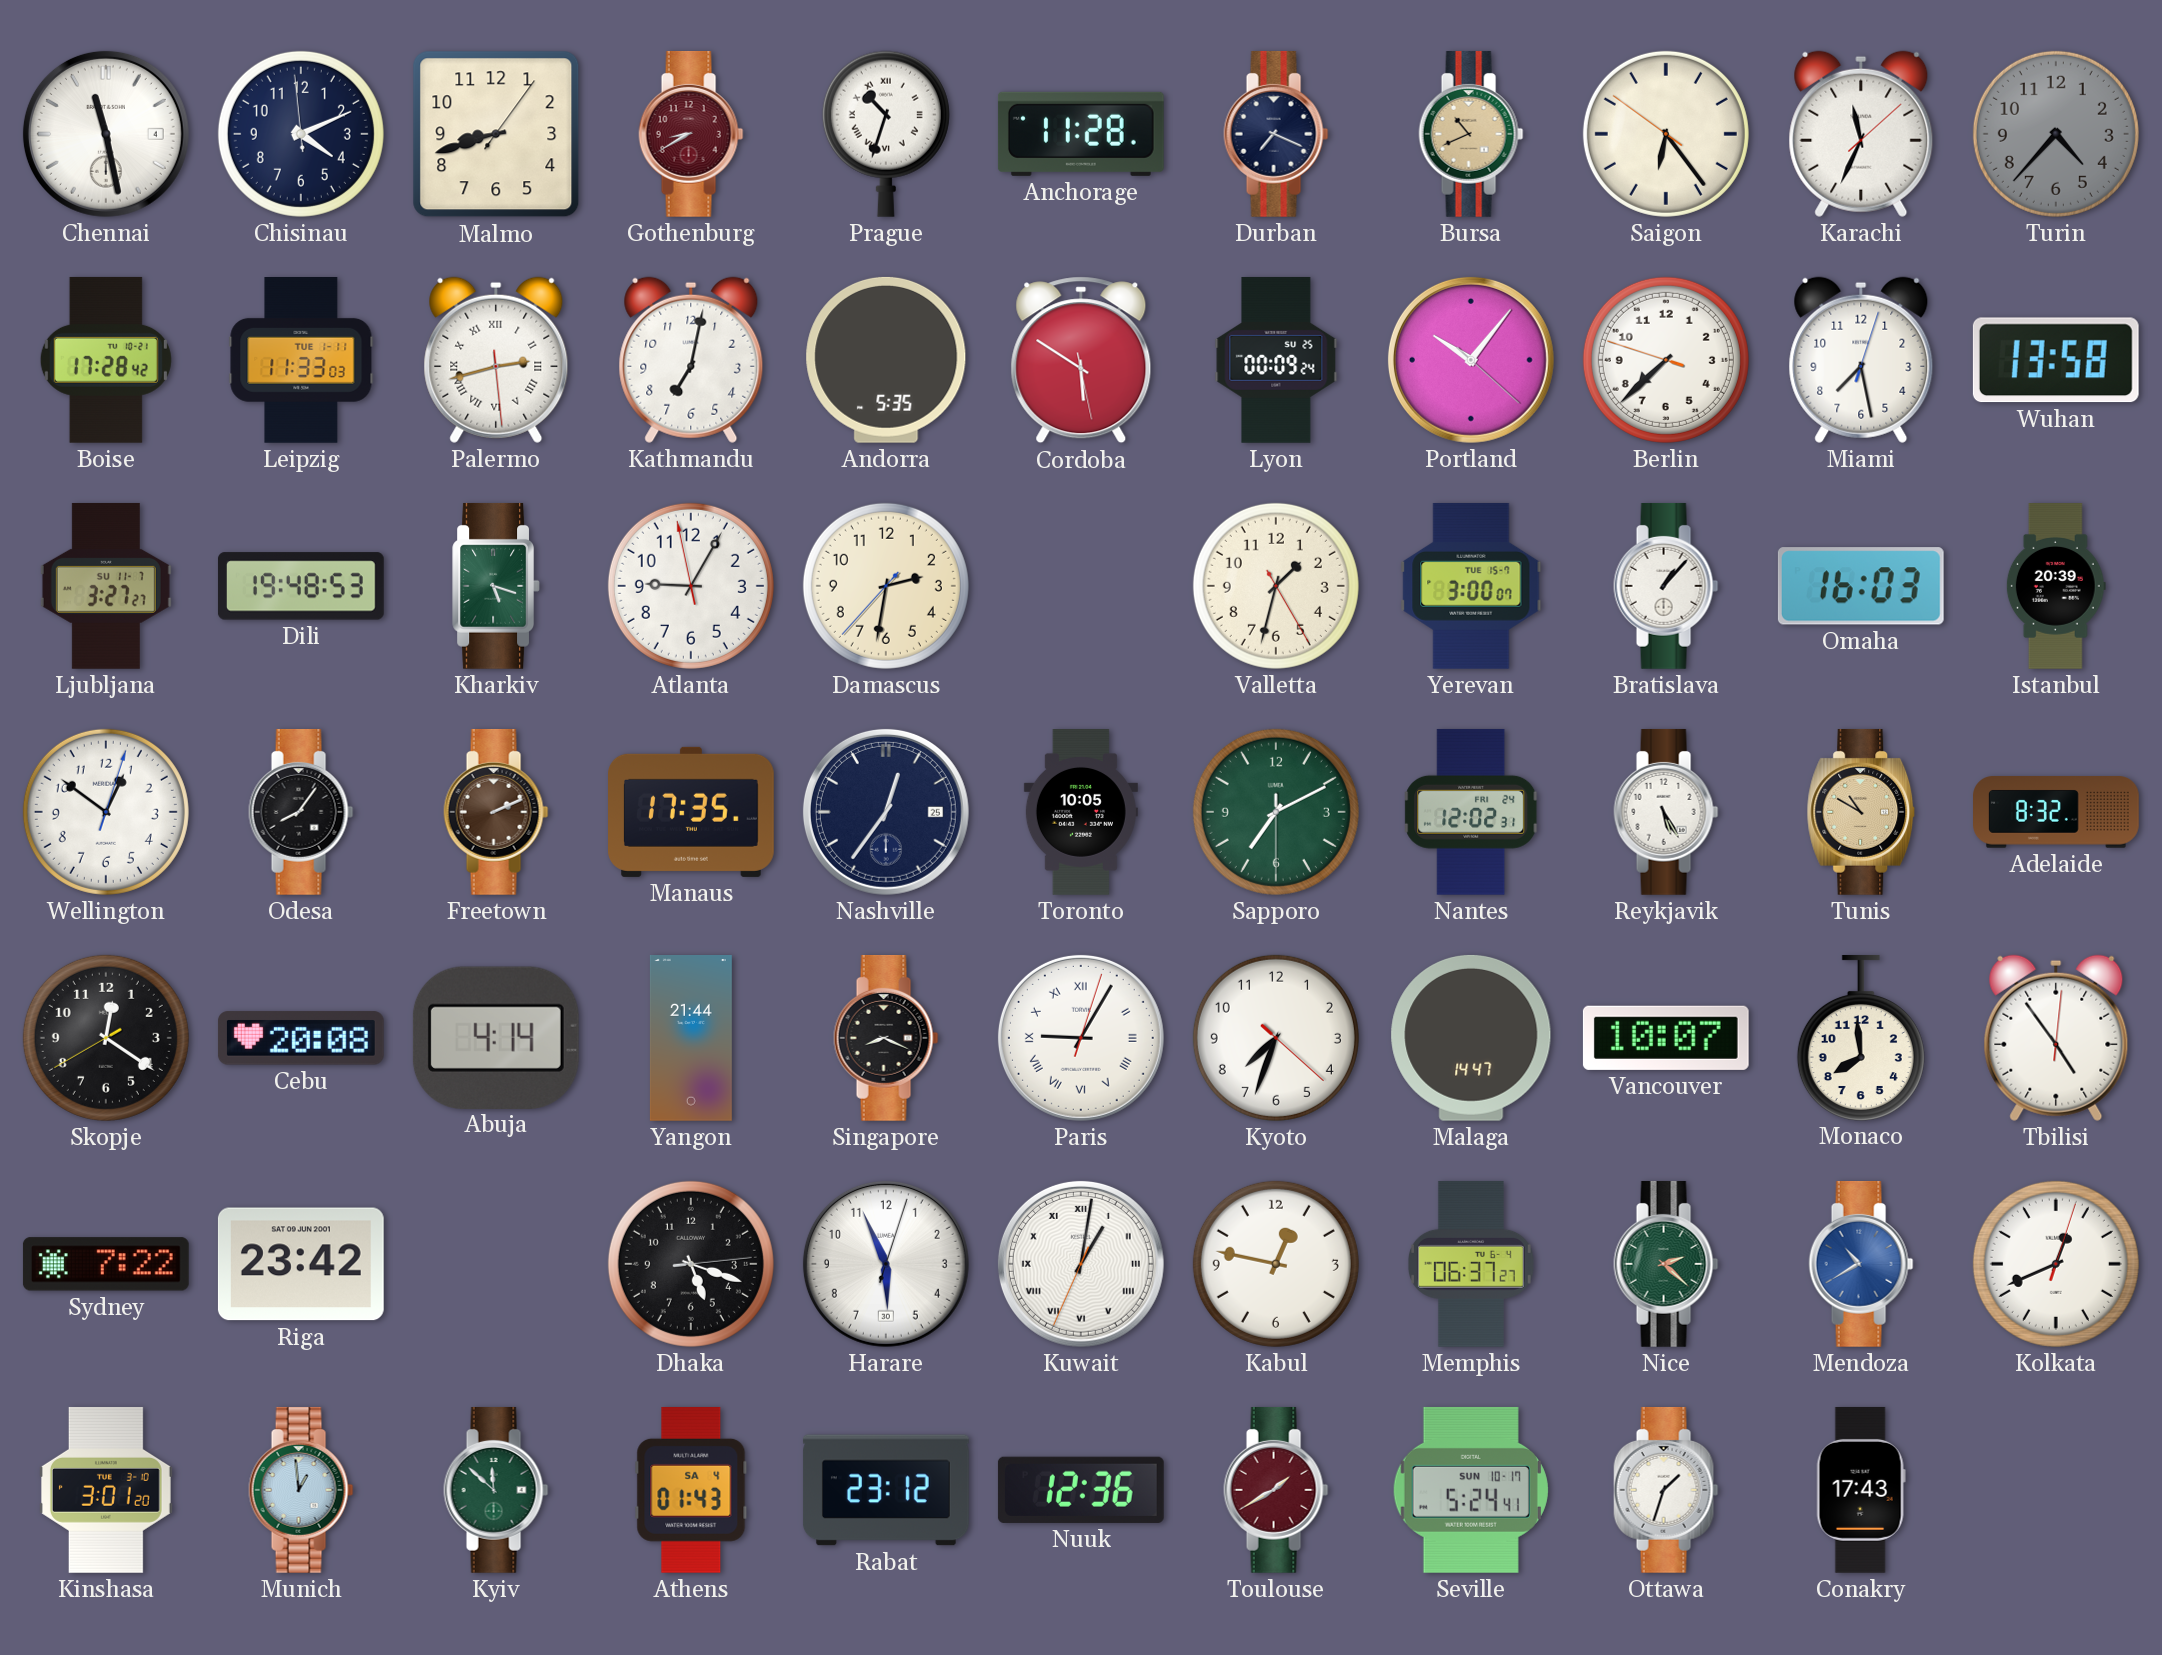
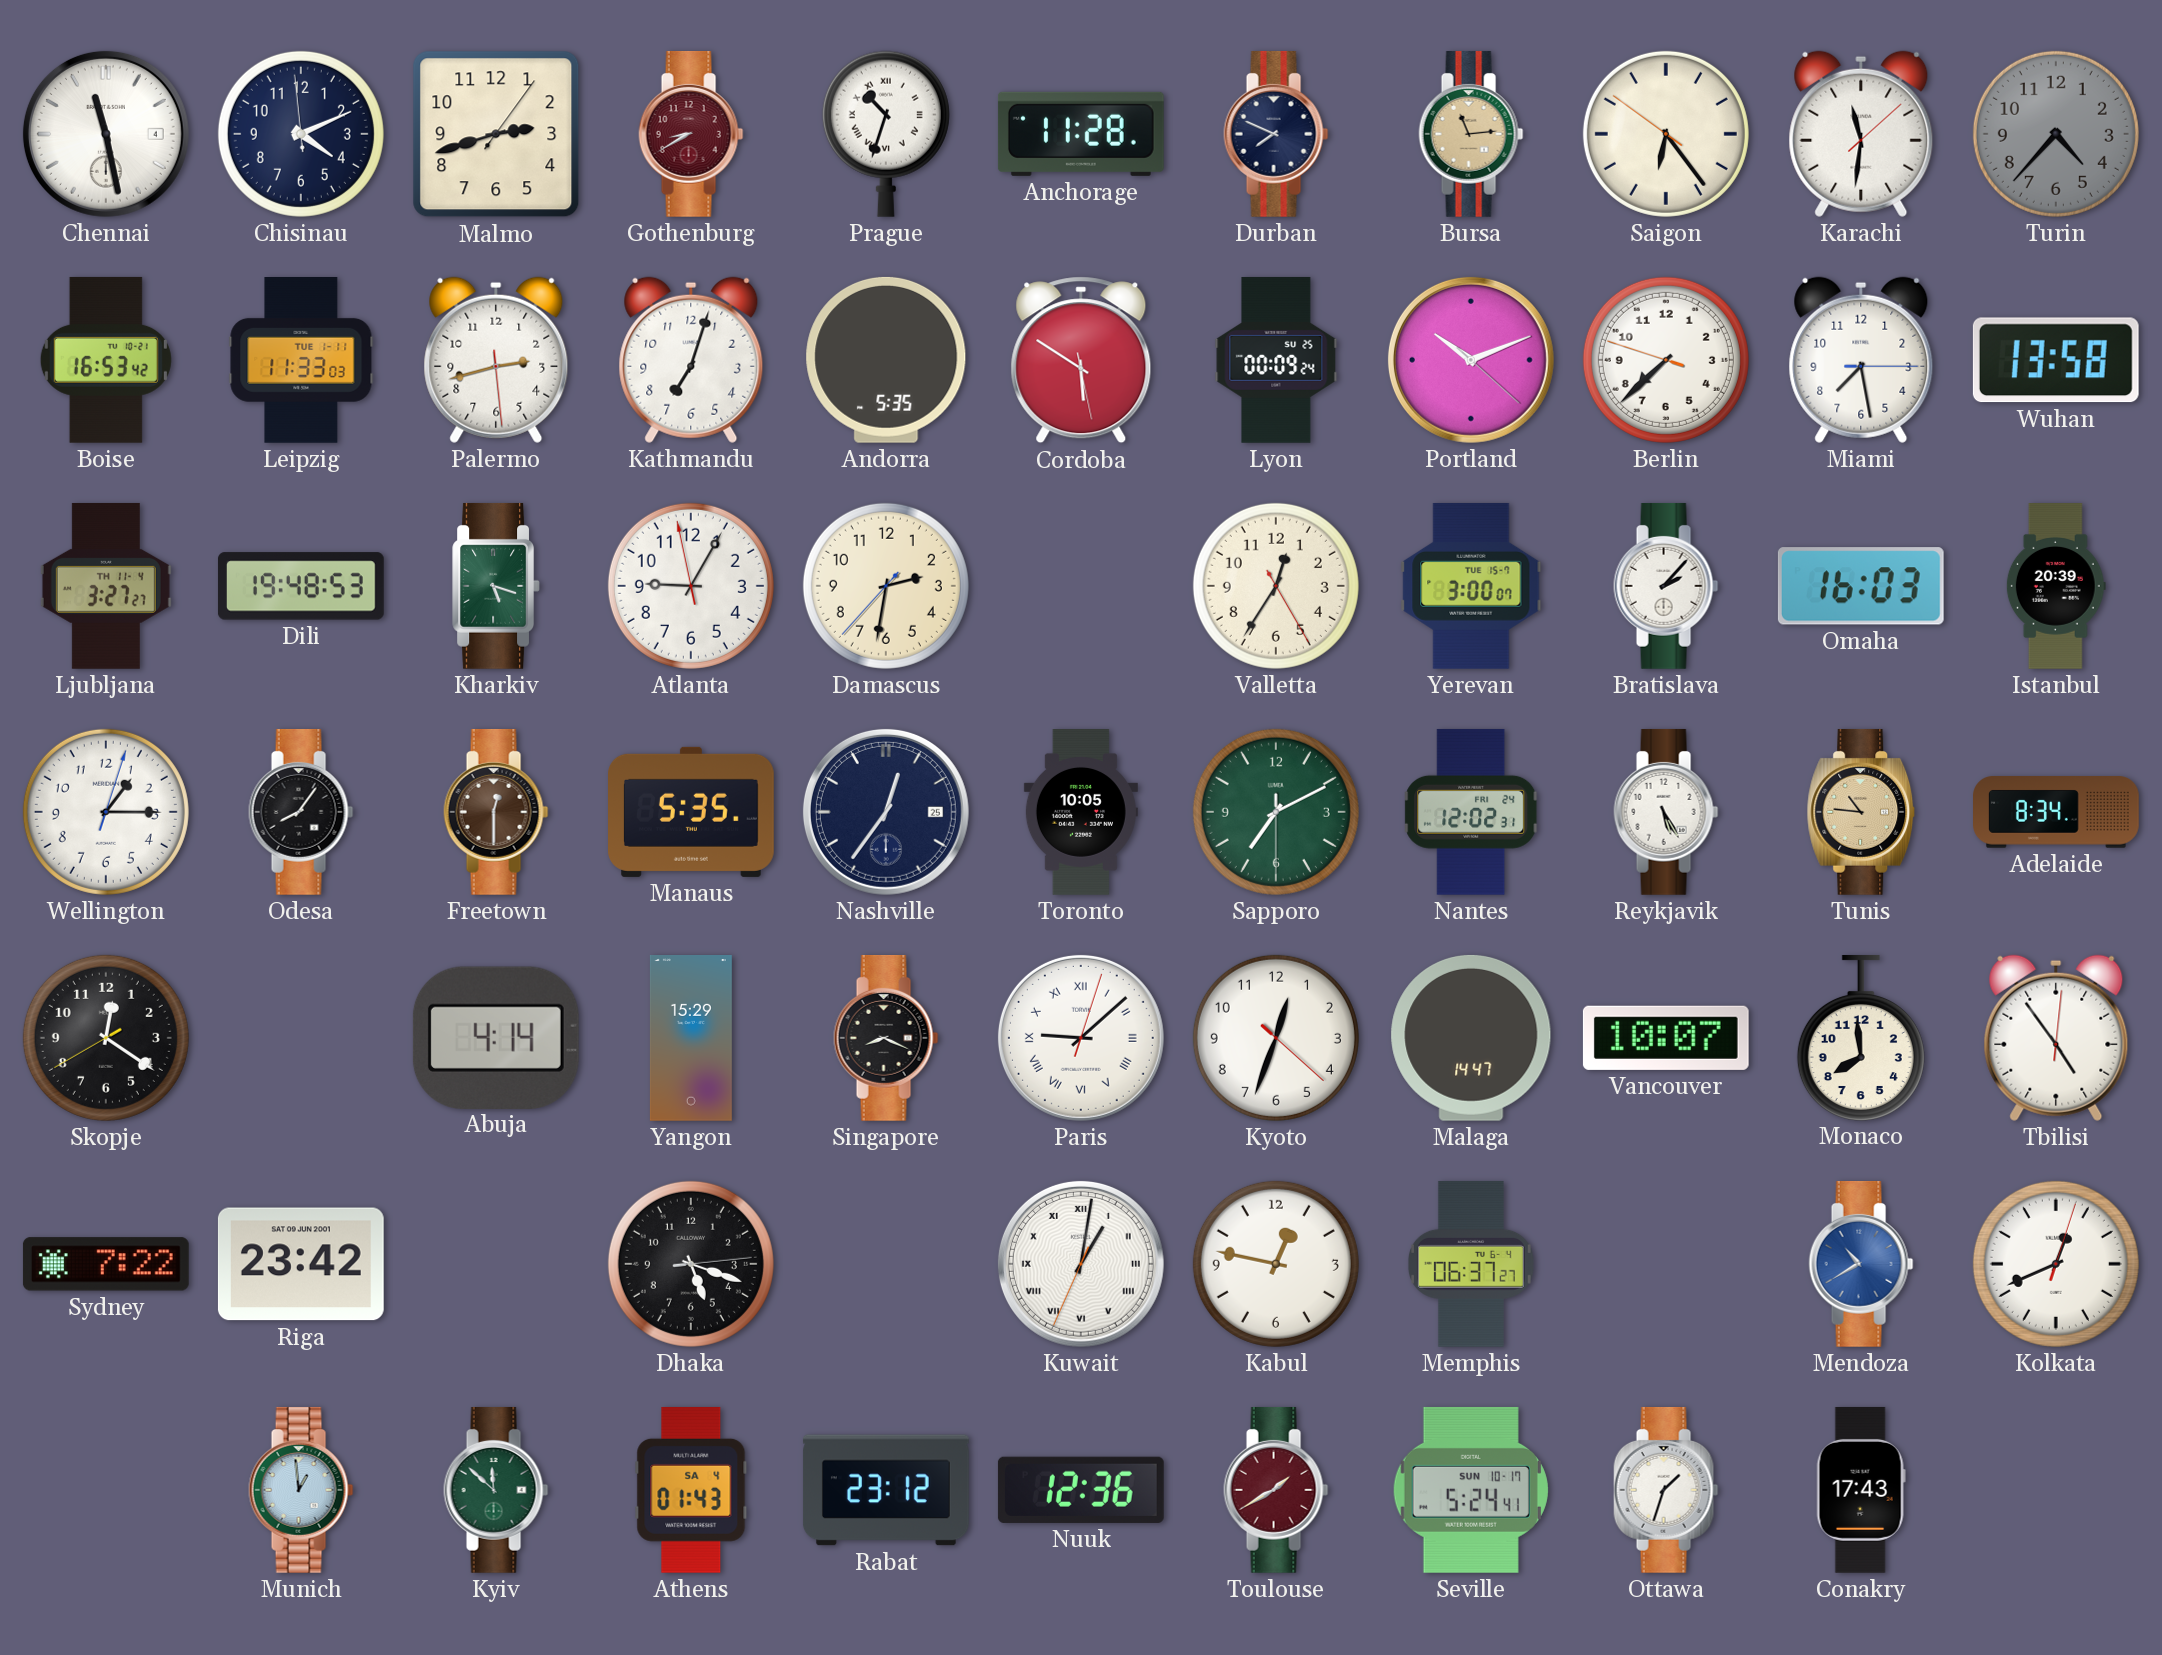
Malmo: 8:42 -> 2:42 (496, 134)
Durban: 7:19 -> 7:49 (1276, 134)
Bursa: 10:41 -> 11:14 (1471, 134)
Karachi: 11:34 -> 11:31 (1861, 134)
Boise: 17:28 -> 16:53 (106, 360)
Palermo numerals: Roman -> Arabic (496, 360)
Kathmandu: 7:02 -> 7:03 (691, 360)
Portland: 10:06 -> 10:11 (1471, 360)
Miami: 7:28:03 -> 7:28:15 (1861, 360)
Ljubljana date: SU 11-7 -> TH 11-4 (106, 586)
Valletta: 1:32 -> 12:35 (1276, 586)
Bratislava: 1:07 -> 2:07 (1666, 586)
Wellington: 12:51 -> 1:15 (106, 812)
Freetown: 2:11 -> 12:30 (496, 812)
Manaus: 17:35 -> 5:35 (692, 812)
Tunis: 10:50 -> 10:46 (1861, 812)
Adelaide: 8:32 -> 8:34 (2057, 812)
Cebu: 20:08 -> none (301, 1038)
Yangon: 21:44 -> 15:29 (691, 1039)
Paris: 9:05 -> 9:08 (1081, 1038)
Kyoto: 7:33 -> 12:33 (1276, 1038)
Harare: 5:56 -> none (886, 1264)
Nice: 2:22 -> none (1666, 1264)
Kinshasa: 3:01 -> none (106, 1490)
